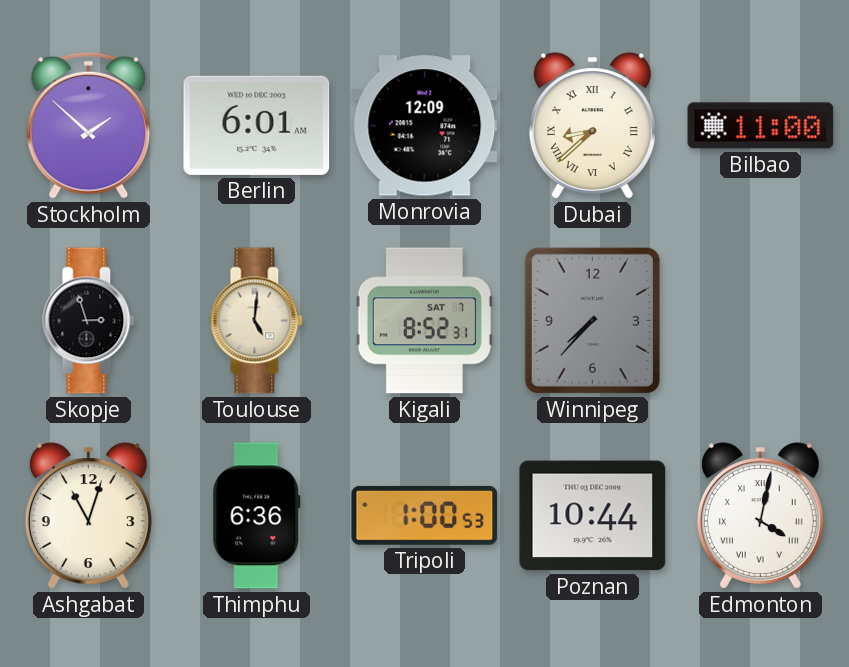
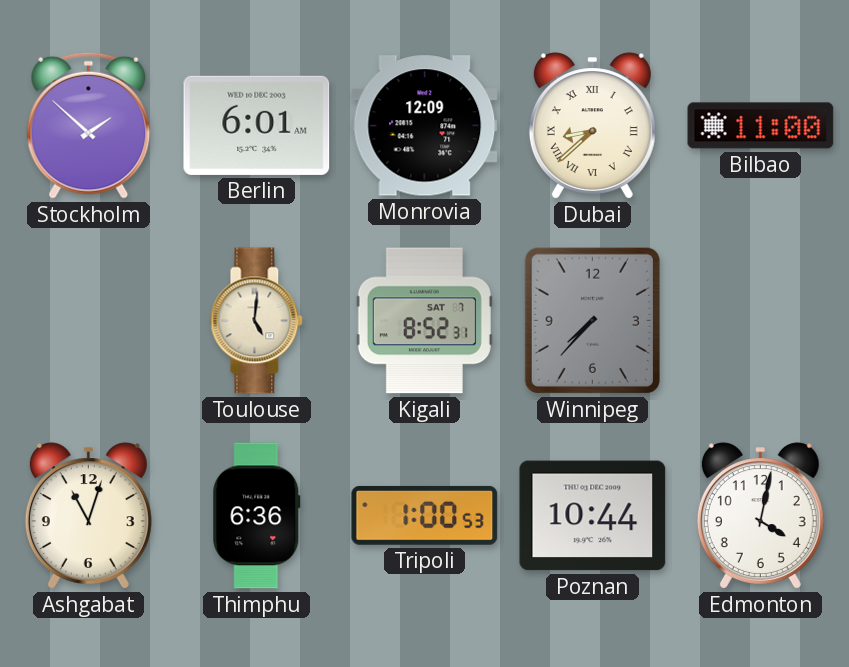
Skopje: 2:57 -> none (89, 321)
Edmonton numerals: Roman -> Arabic (760, 516)
